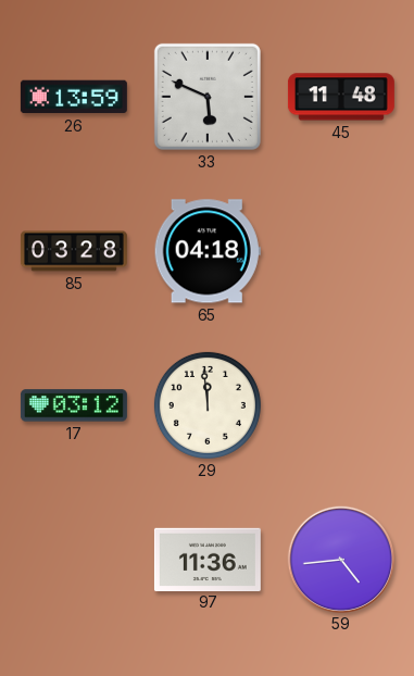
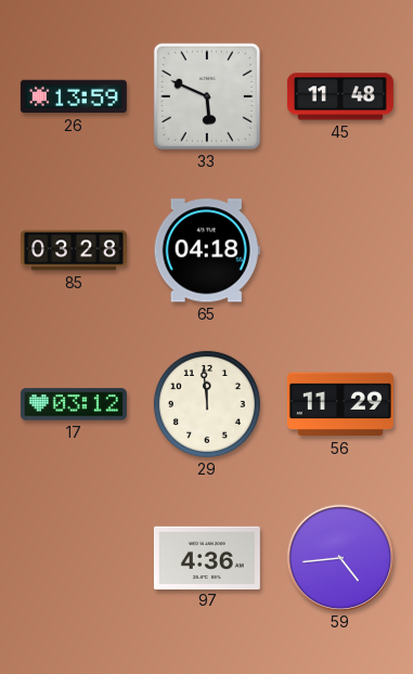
56: none -> 11:29 (340, 404)
97: 11:36 -> 4:36 (207, 557)
